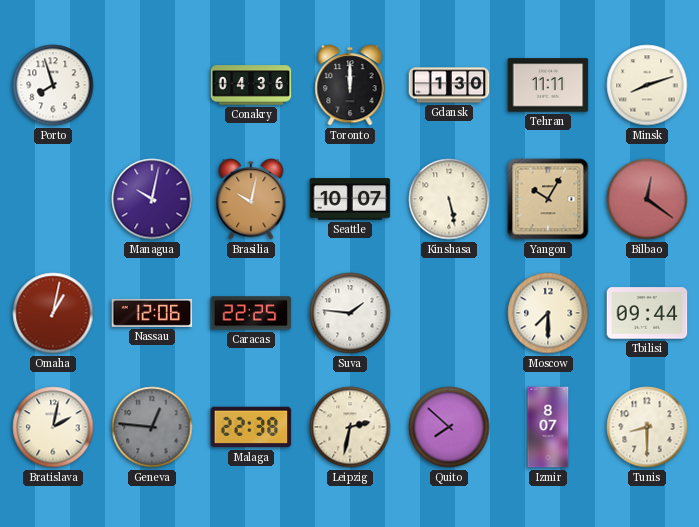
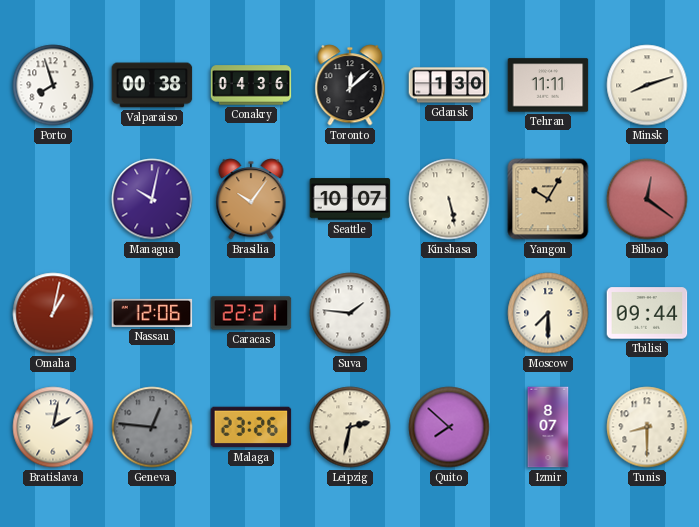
Valparaiso: none -> 00:38 (152, 85)
Toronto: 12:00 -> 12:08 (350, 85)
Brasilia: 10:02 -> 10:06 (251, 199)
Caracas: 22:25 -> 22:21 (251, 313)
Malaga: 22:38 -> 23:26 (251, 427)
